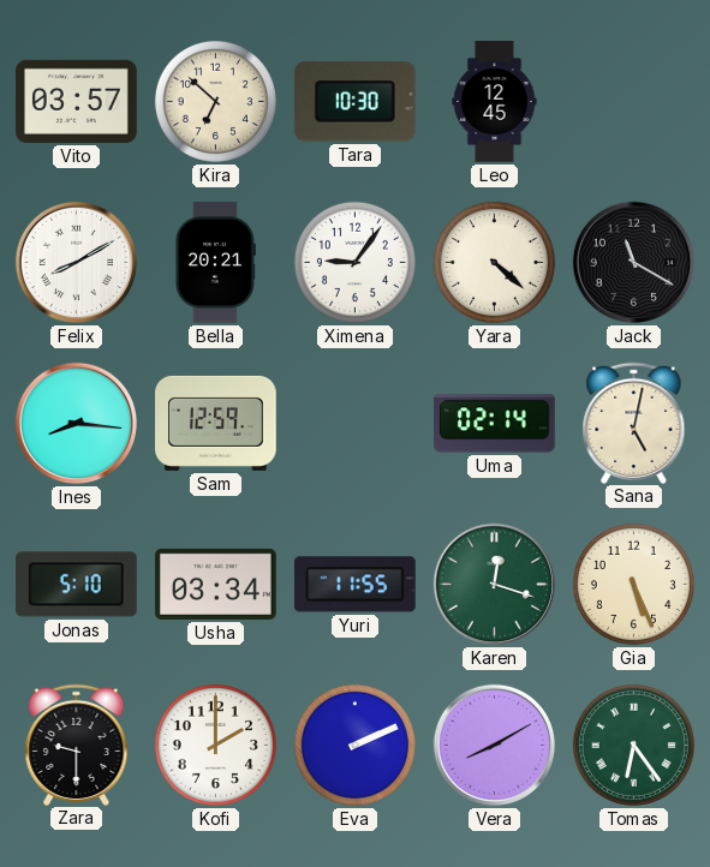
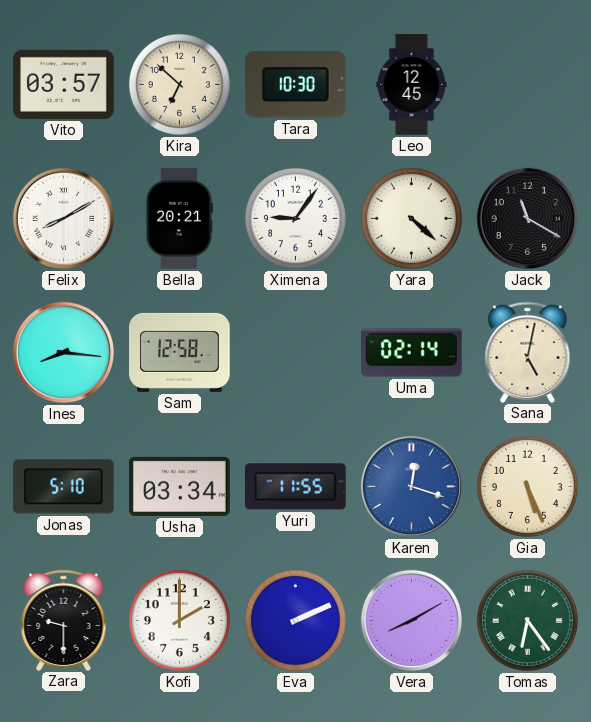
Sam: 12:59 -> 12:58 (180, 352)
Karen dial: green -> blue (412, 487)
